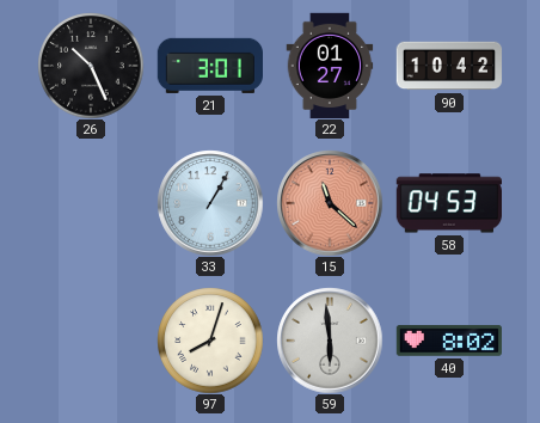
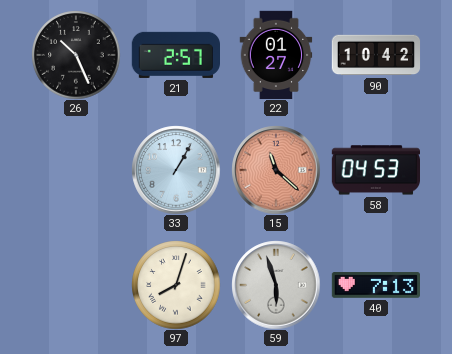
21: 3:01 -> 2:57 (175, 55)
59: 5:59 -> 5:57 (276, 285)
40: 8:02 -> 7:13 (375, 285)
